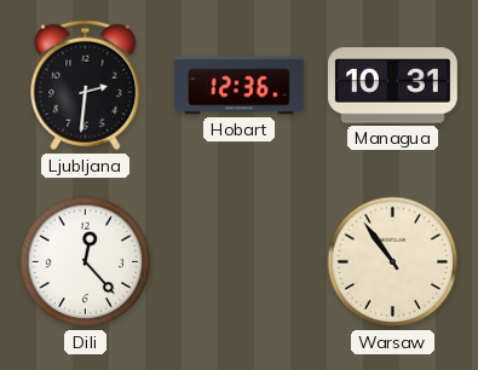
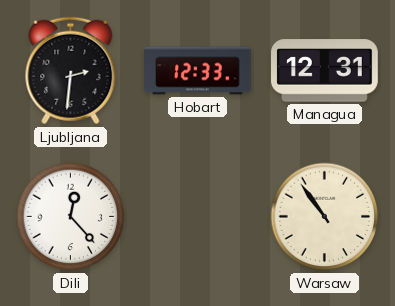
Hobart: 12:36 -> 12:33 (198, 71)
Managua: 10:31 -> 12:31 (325, 71)
